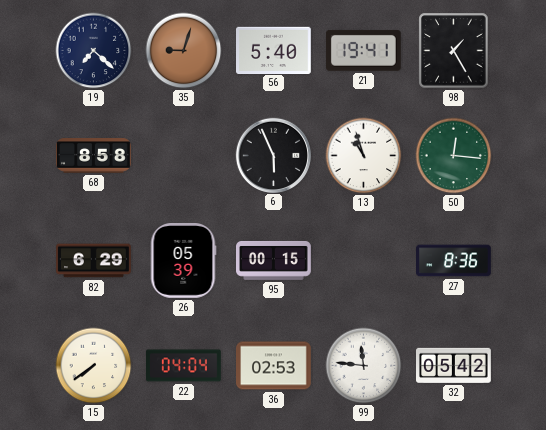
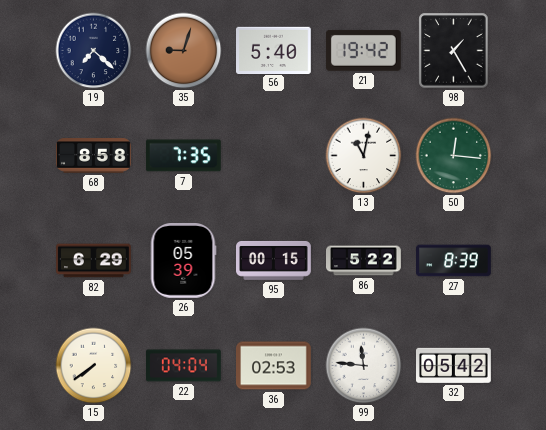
21: 19:41 -> 19:42 (363, 50)
7: none -> 7:35 (183, 156)
6: 5:56 -> none (273, 155)
13: 10:57 -> 11:02 (364, 156)
86: none -> 5:22 (364, 261)
27: 8:36 -> 8:39 (454, 261)
